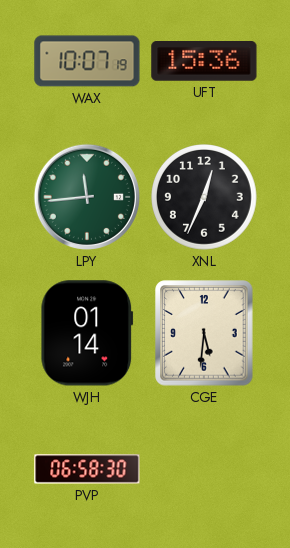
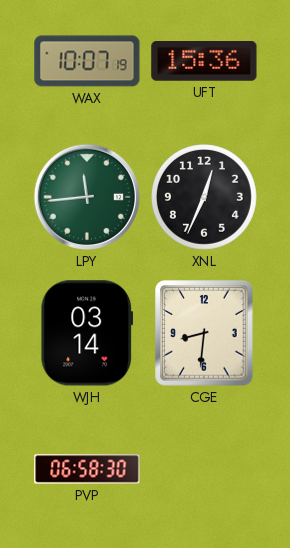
WJH: 01:14 -> 03:14 (87, 333)
CGE: 5:31 -> 8:31 (204, 333)
